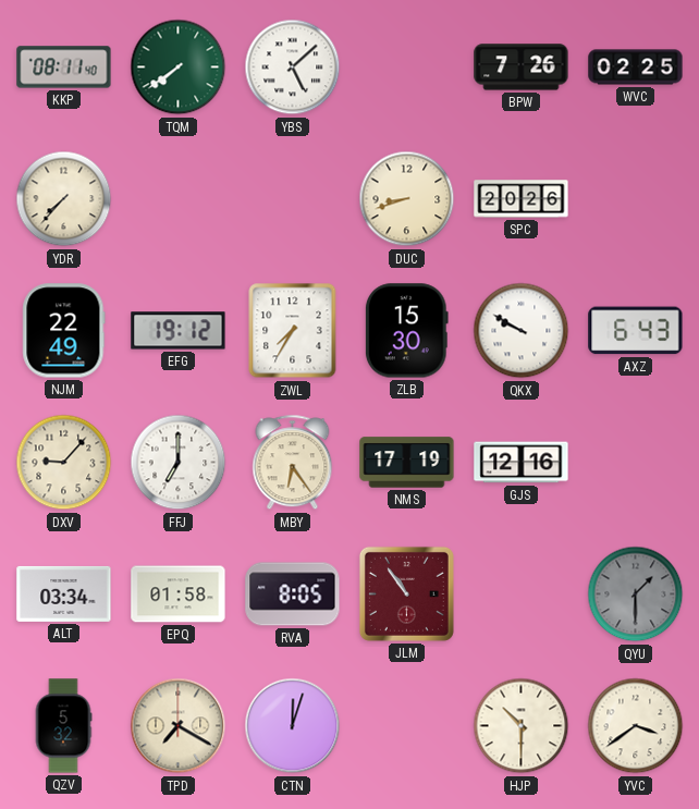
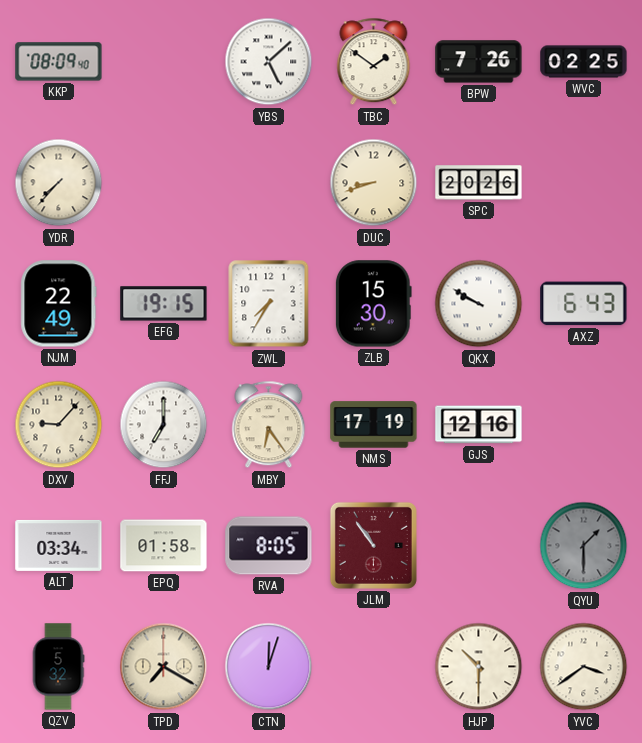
KKP: 08:11 -> 08:09 (59, 62)
TQM: 7:39 -> none (179, 68)
TBC: none -> 1:51 (374, 62)
EFG: 19:12 -> 19:15 (164, 304)
